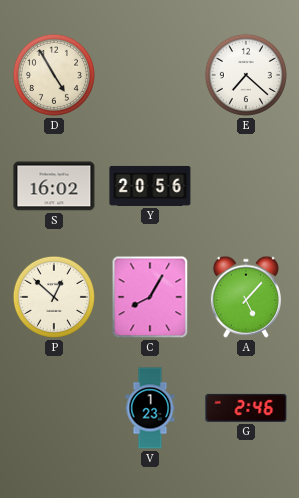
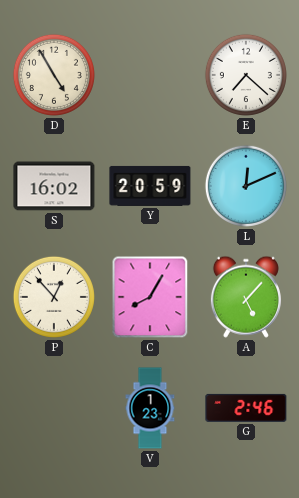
Y: 20:56 -> 20:59 (150, 186)
L: none -> 12:11 (246, 186)
P: 12:52 -> 12:53 (54, 297)
